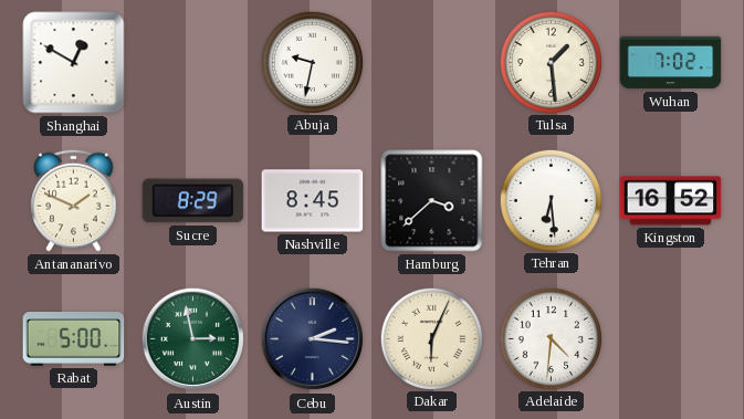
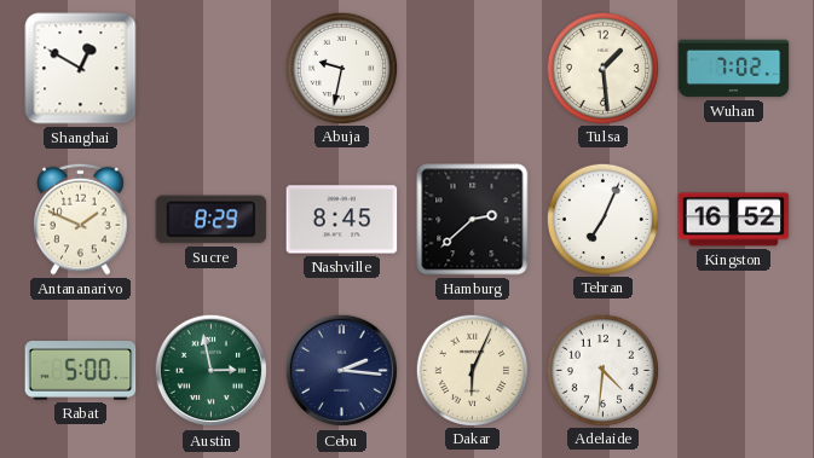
Hamburg: 3:38 -> 2:38 (473, 220)
Tehran: 6:29 -> 7:04 (602, 219)
